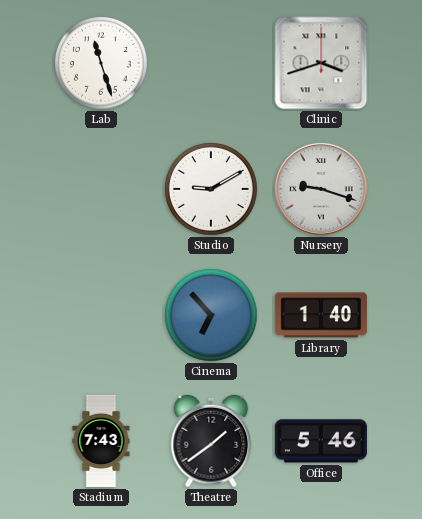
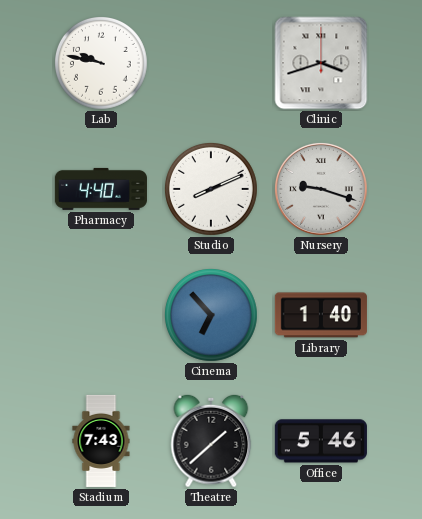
Lab: 11:27 -> 9:47 (102, 64)
Pharmacy: none -> 4:40 (101, 189)
Studio: 9:10 -> 8:11 (212, 190)
Theatre: 1:39 -> 1:38 (211, 441)
